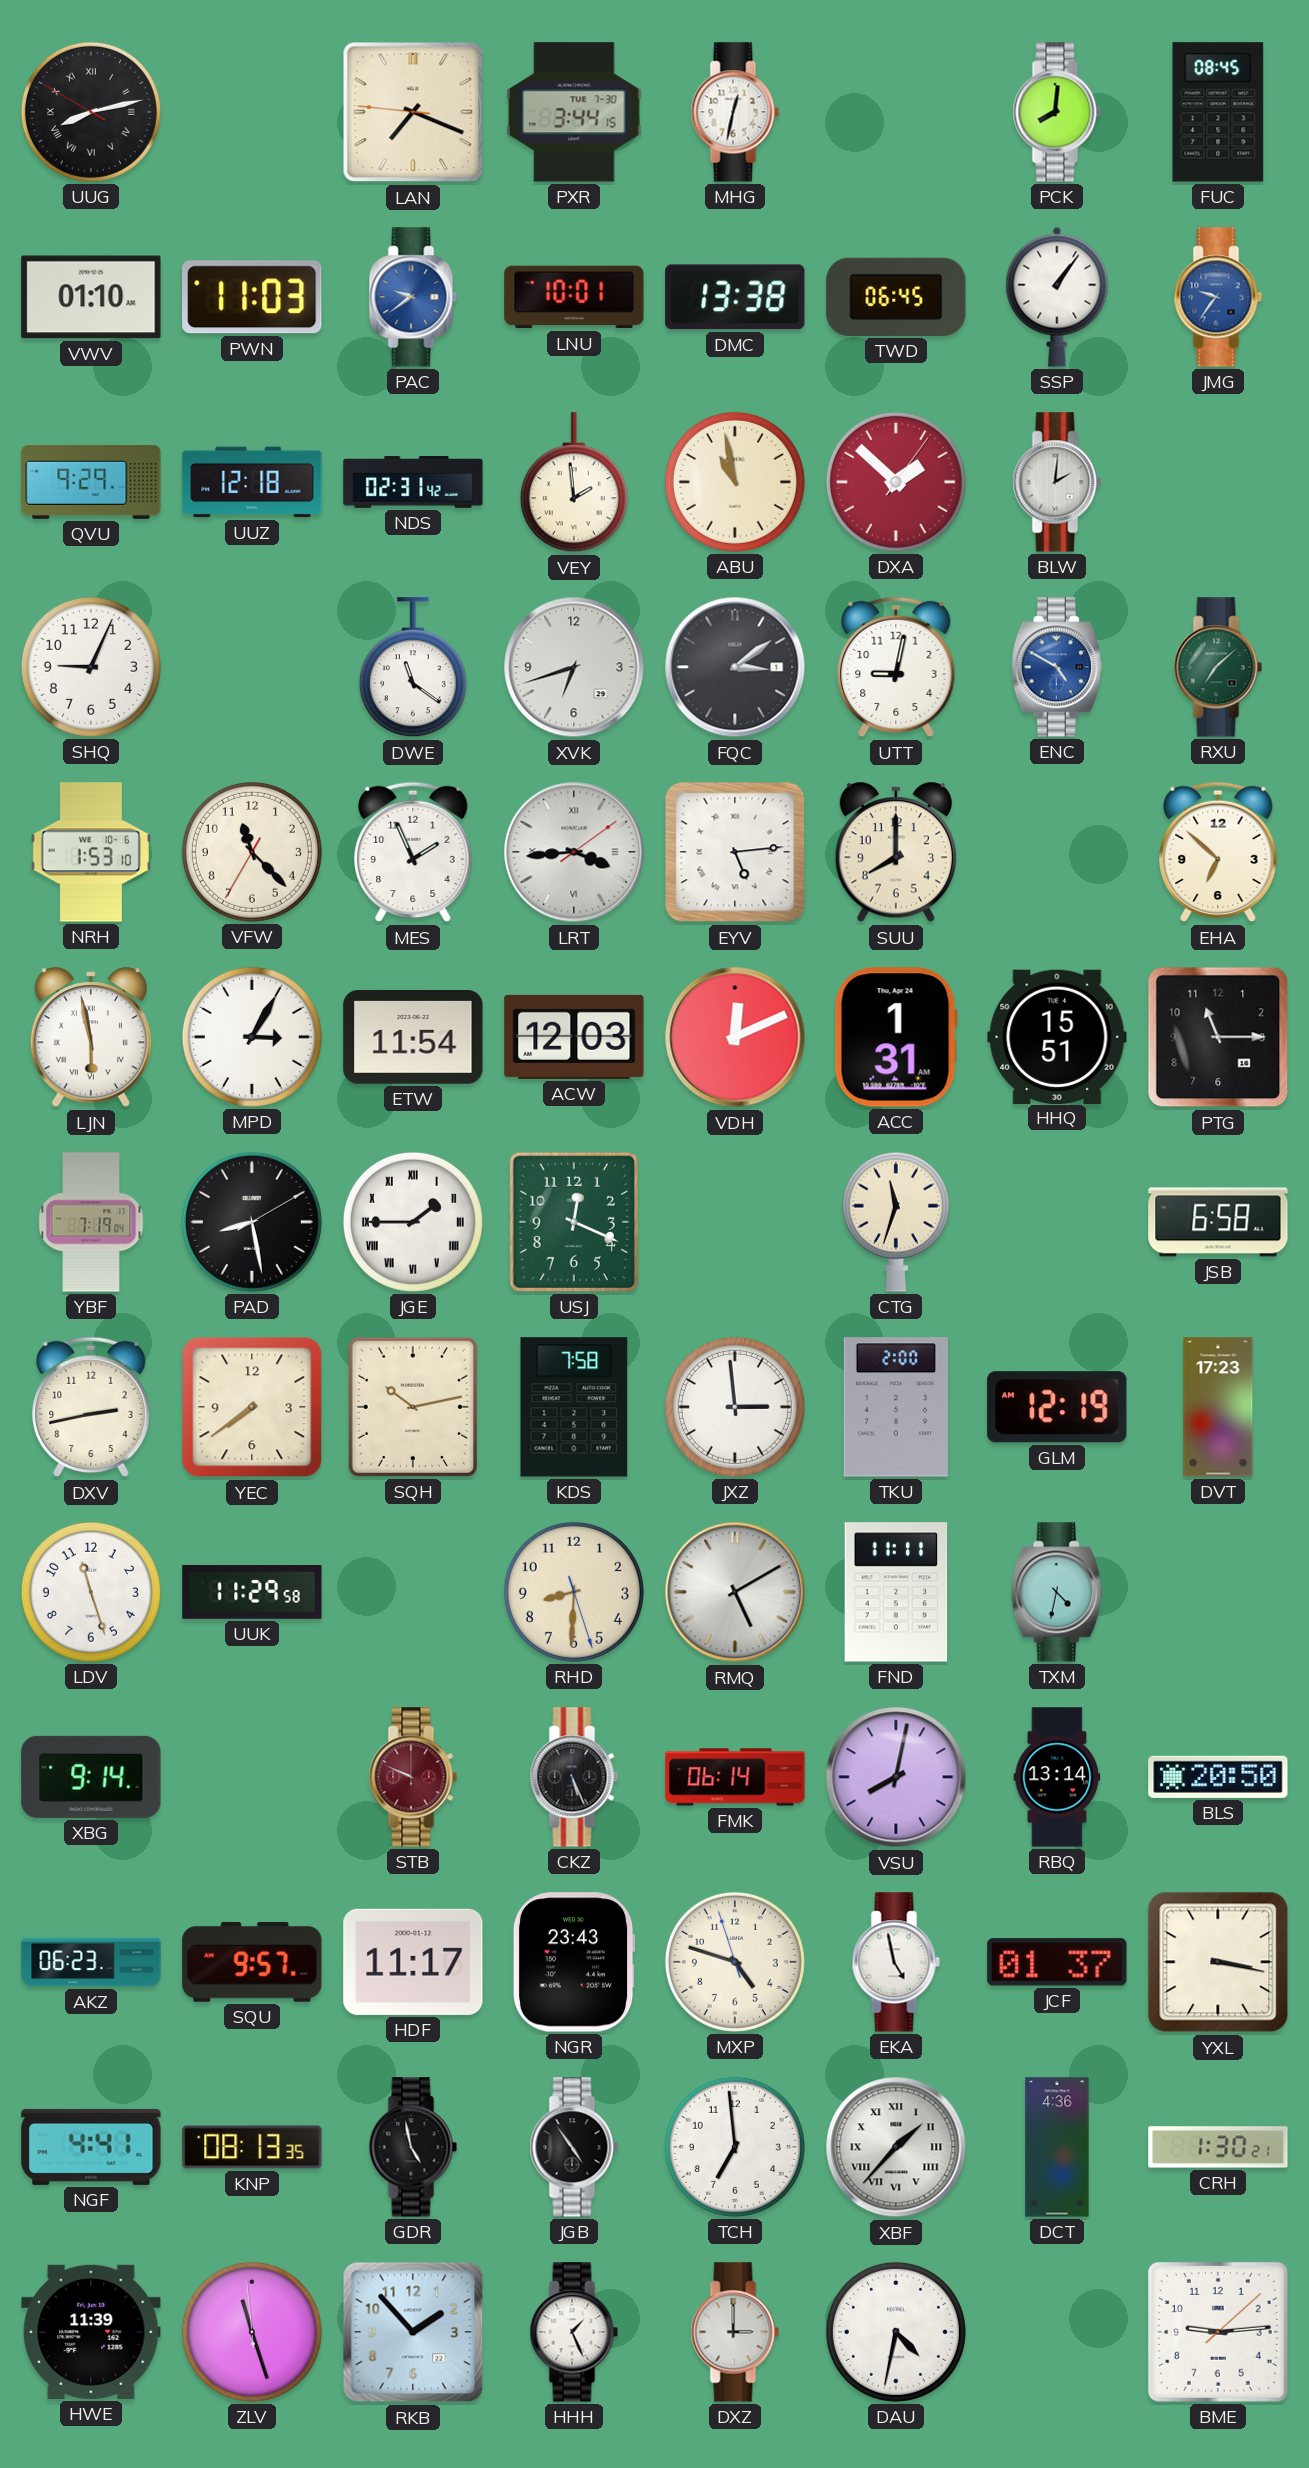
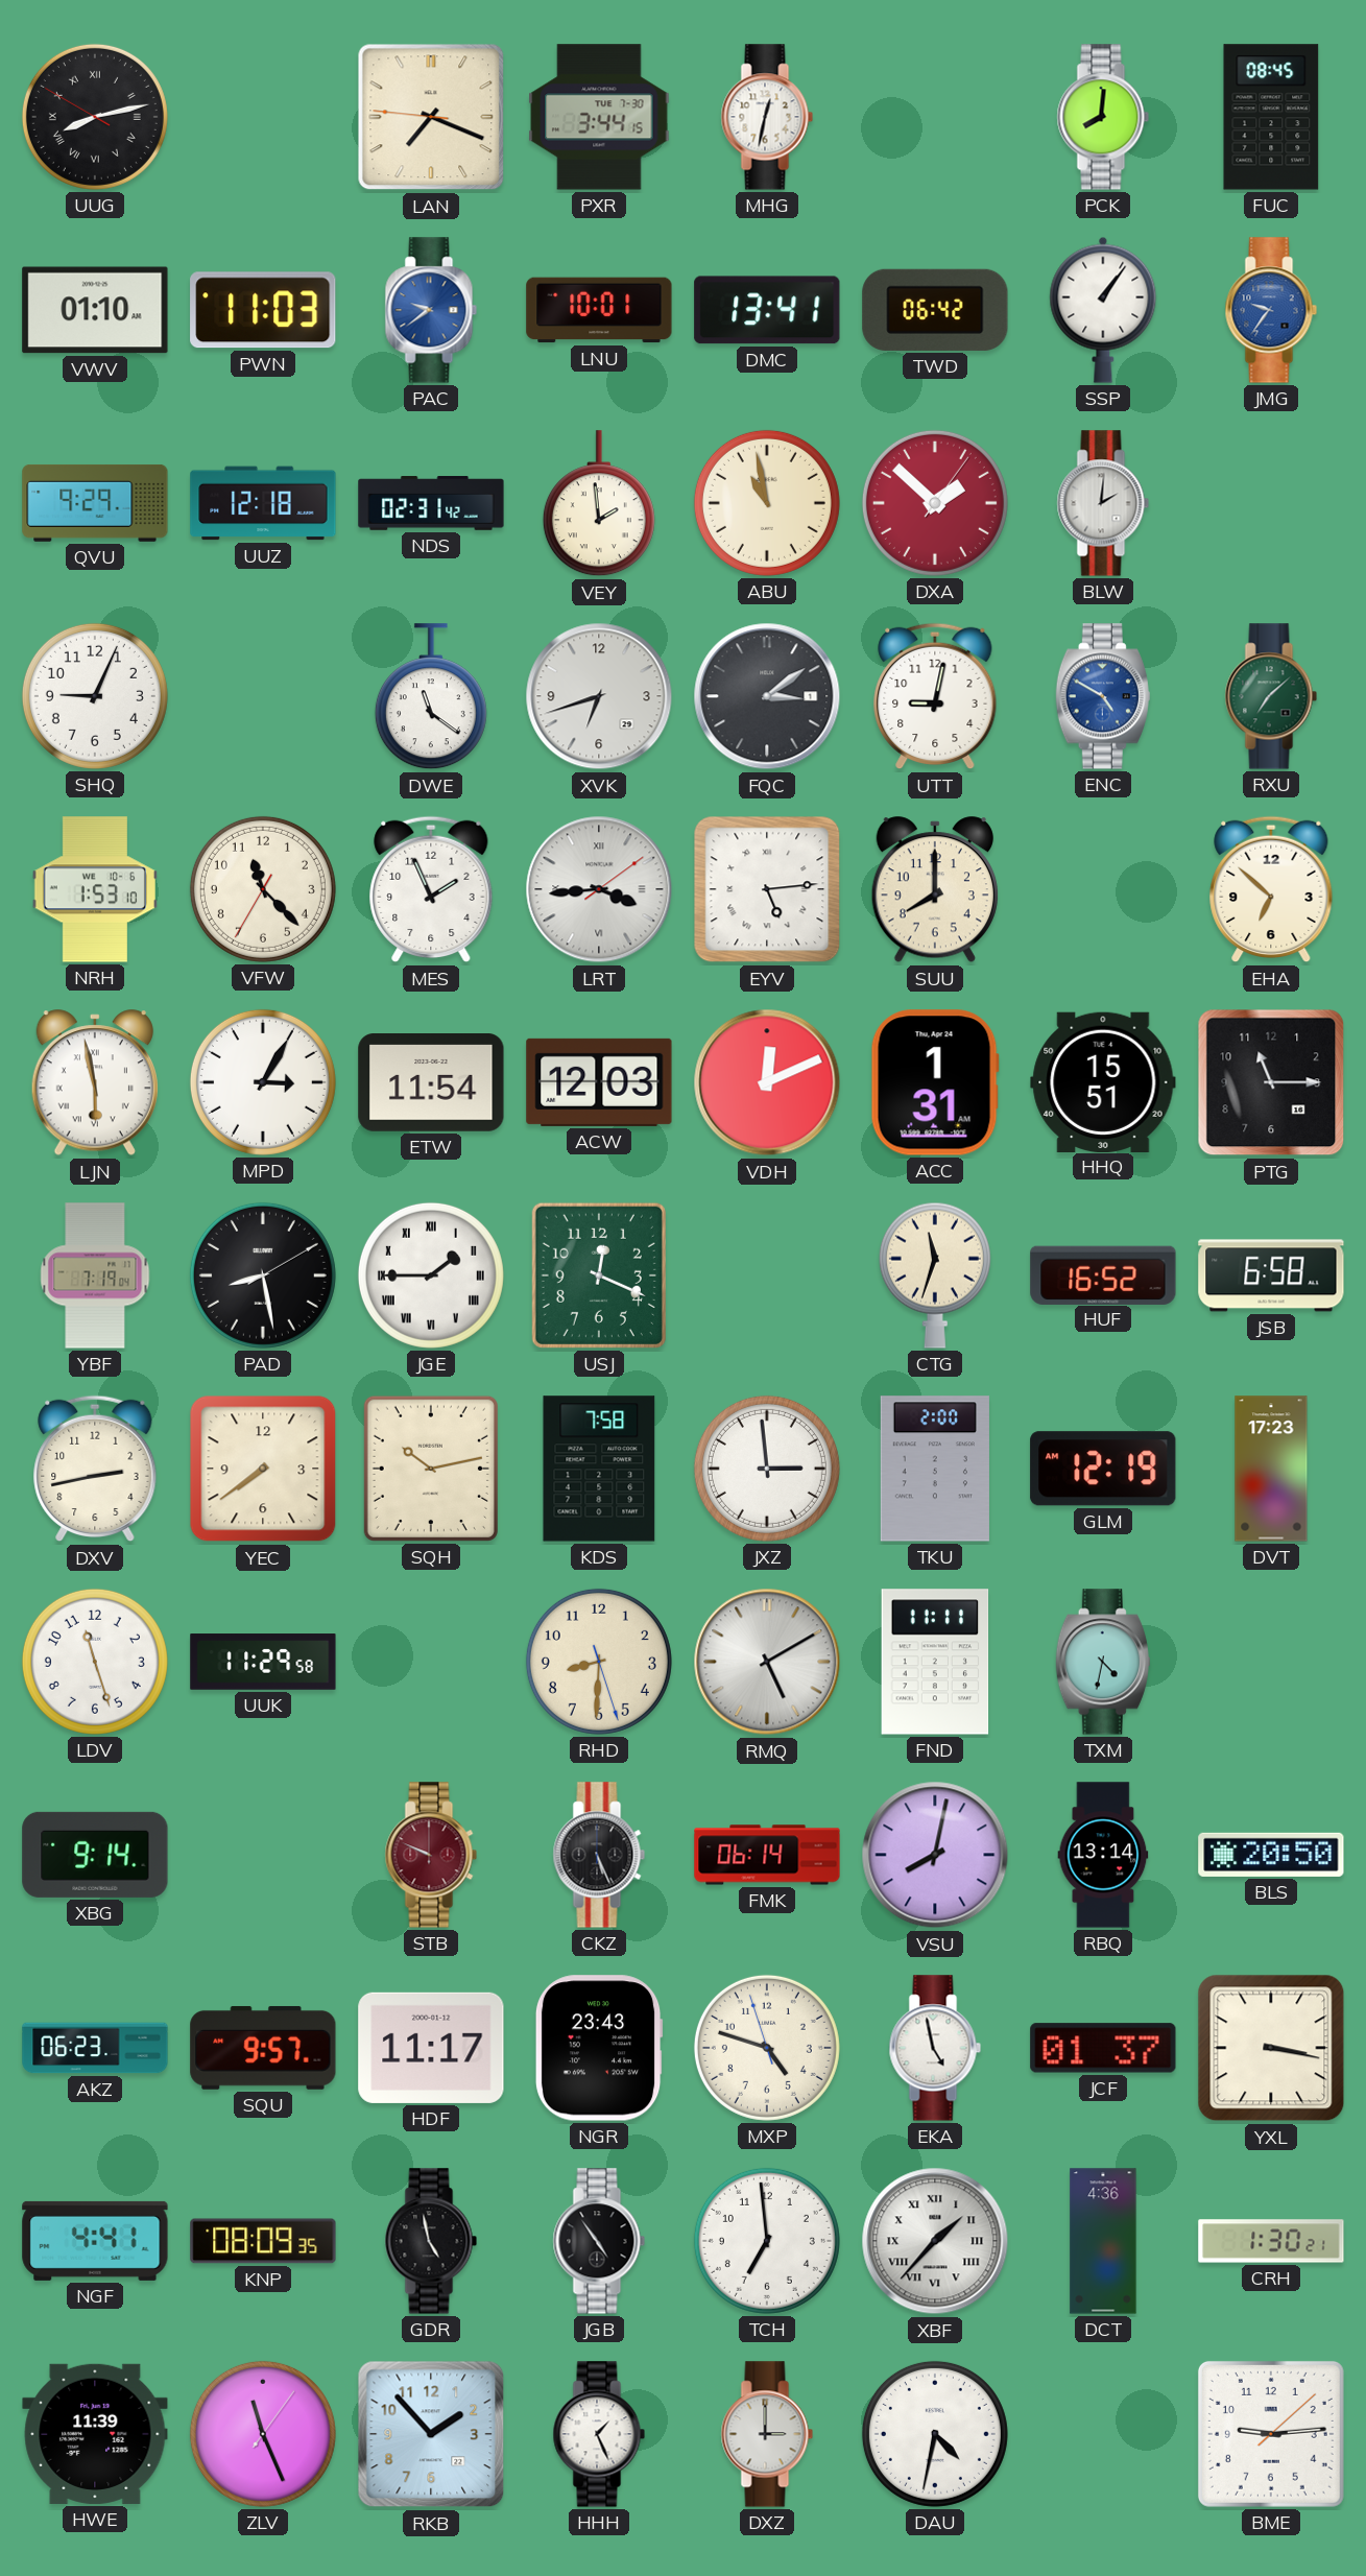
DMC: 13:38 -> 13:41 (767, 310)
TWD: 06:45 -> 06:42 (935, 310)
HUF: none -> 16:52 (1103, 1274)
KNP: 08:13 -> 08:09 (263, 2241)
ZLV: 11:26:59 -> 11:26:06 (263, 2434)
